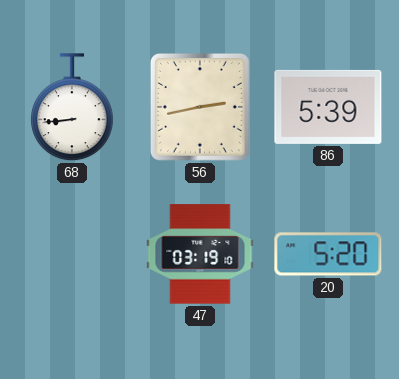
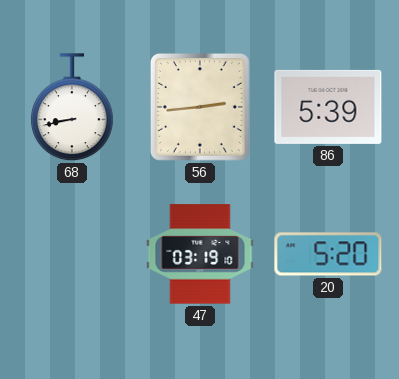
68: 8:44 -> 8:43 (73, 108)
56: 2:43 -> 2:44 (200, 107)
